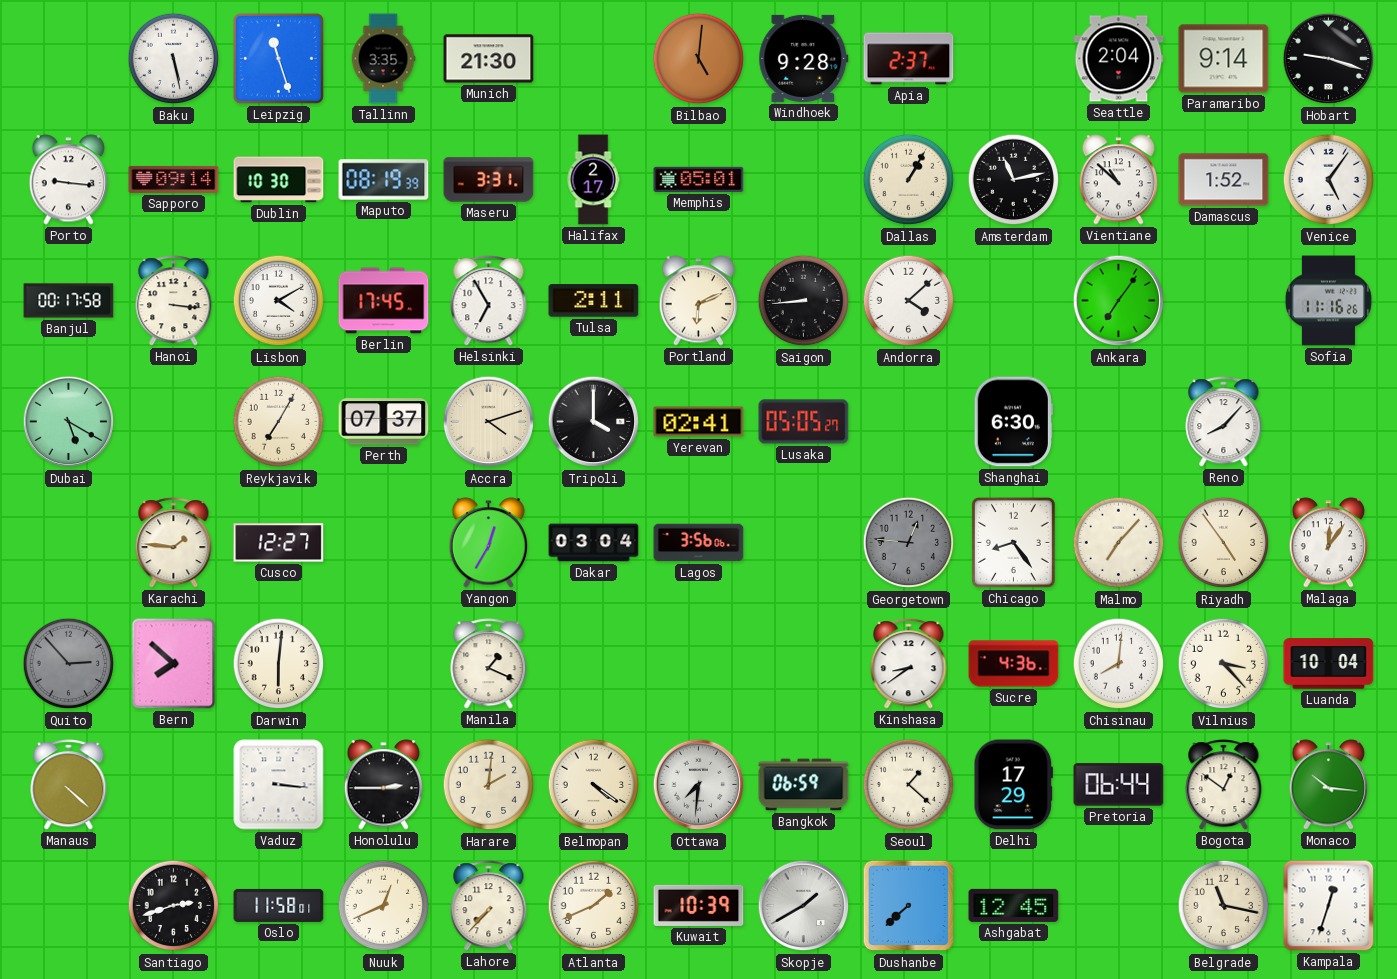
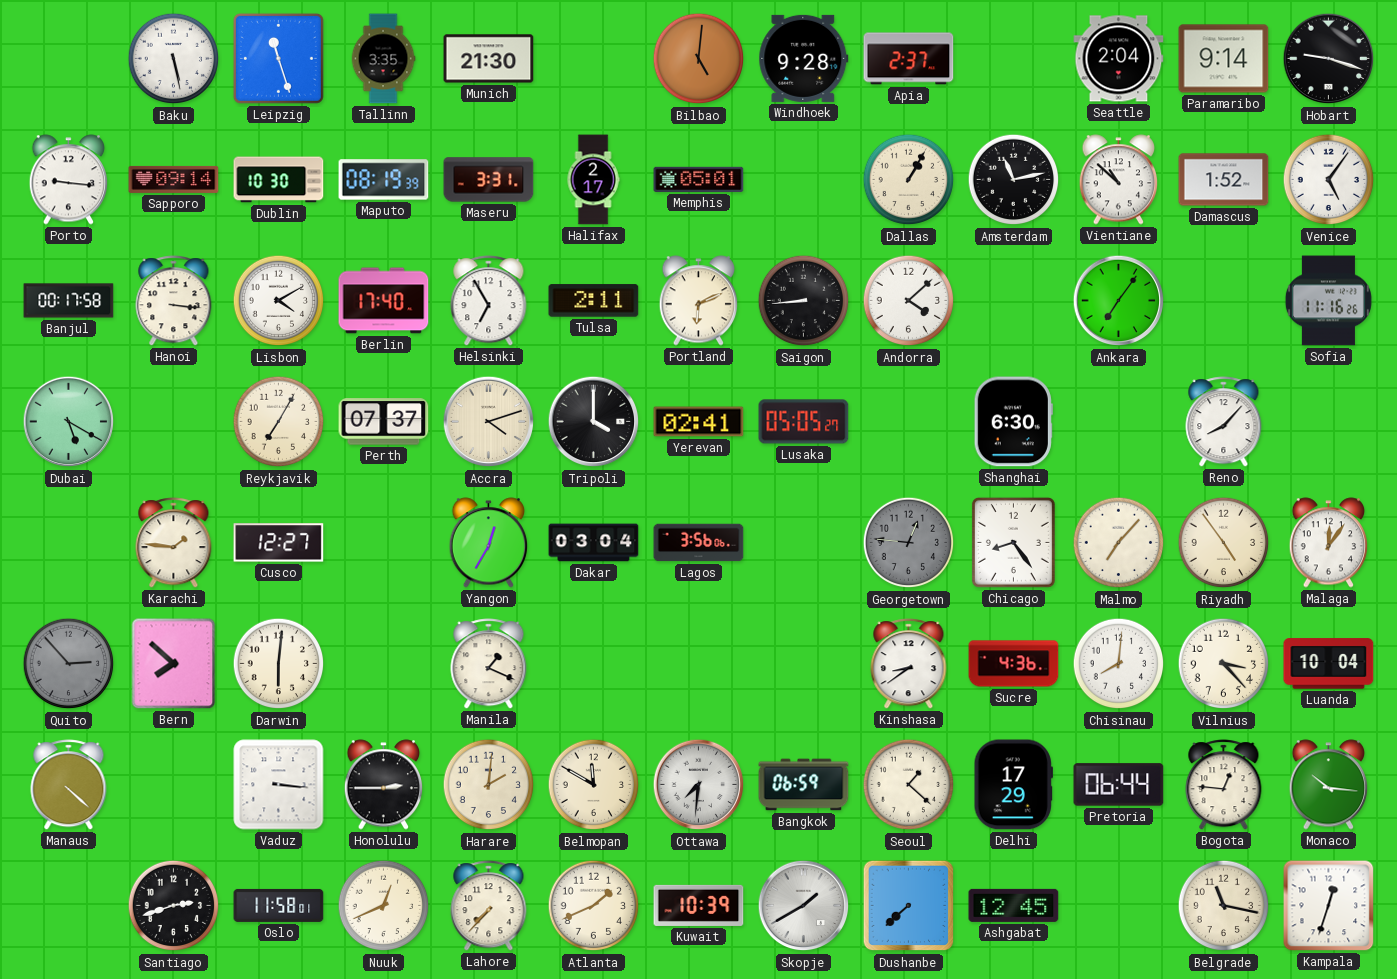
Berlin: 17:45 -> 17:40 (384, 301)
Belmopan: 4:21 -> 11:50 (594, 785)
Bogota: 12:51 -> 12:46 (1224, 785)
